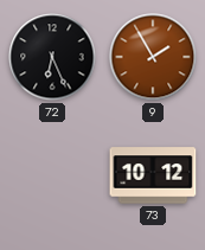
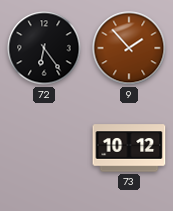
72: 6:26 -> 6:24 (44, 48)
9: 1:55 -> 1:53 (129, 48)
